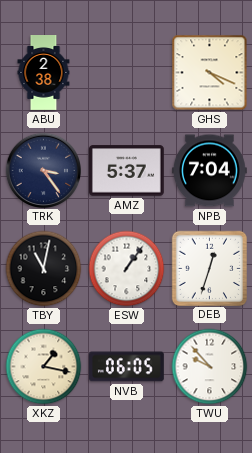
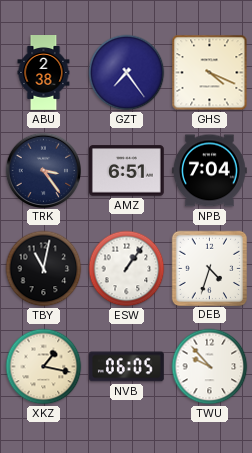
GZT: none -> 7:24 (127, 73)
AMZ: 5:37 -> 6:51 (126, 171)
DEB: 12:33 -> 4:33 (209, 268)
